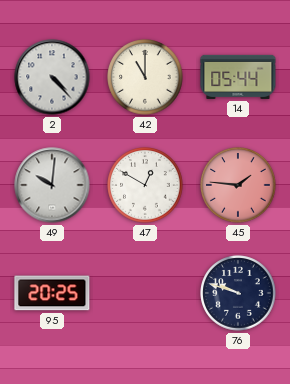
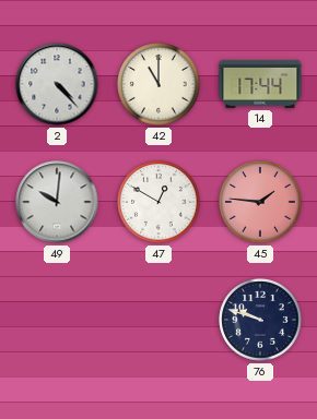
14: 05:44 -> 17:44 (260, 84)
95: 20:25 -> none (52, 293)
